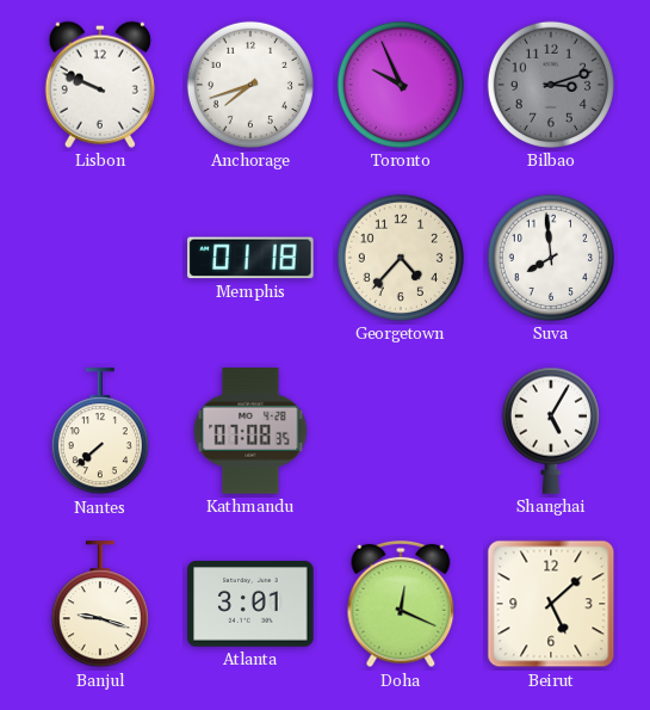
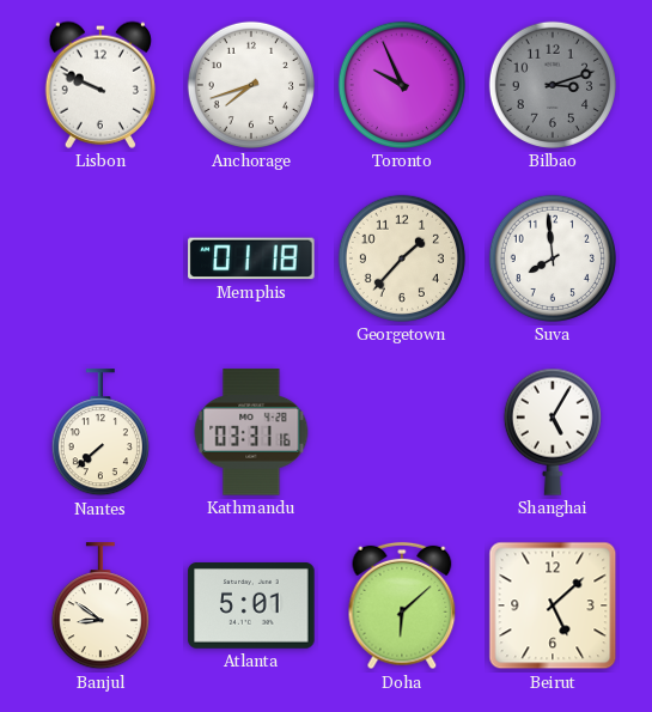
Georgetown: 4:37 -> 1:37 (402, 258)
Kathmandu: 07:08 -> 03:31 (251, 432)
Banjul: 9:18 -> 8:51 (100, 607)
Atlanta: 3:01 -> 5:01 (251, 607)
Doha: 12:19 -> 6:08 (402, 605)
